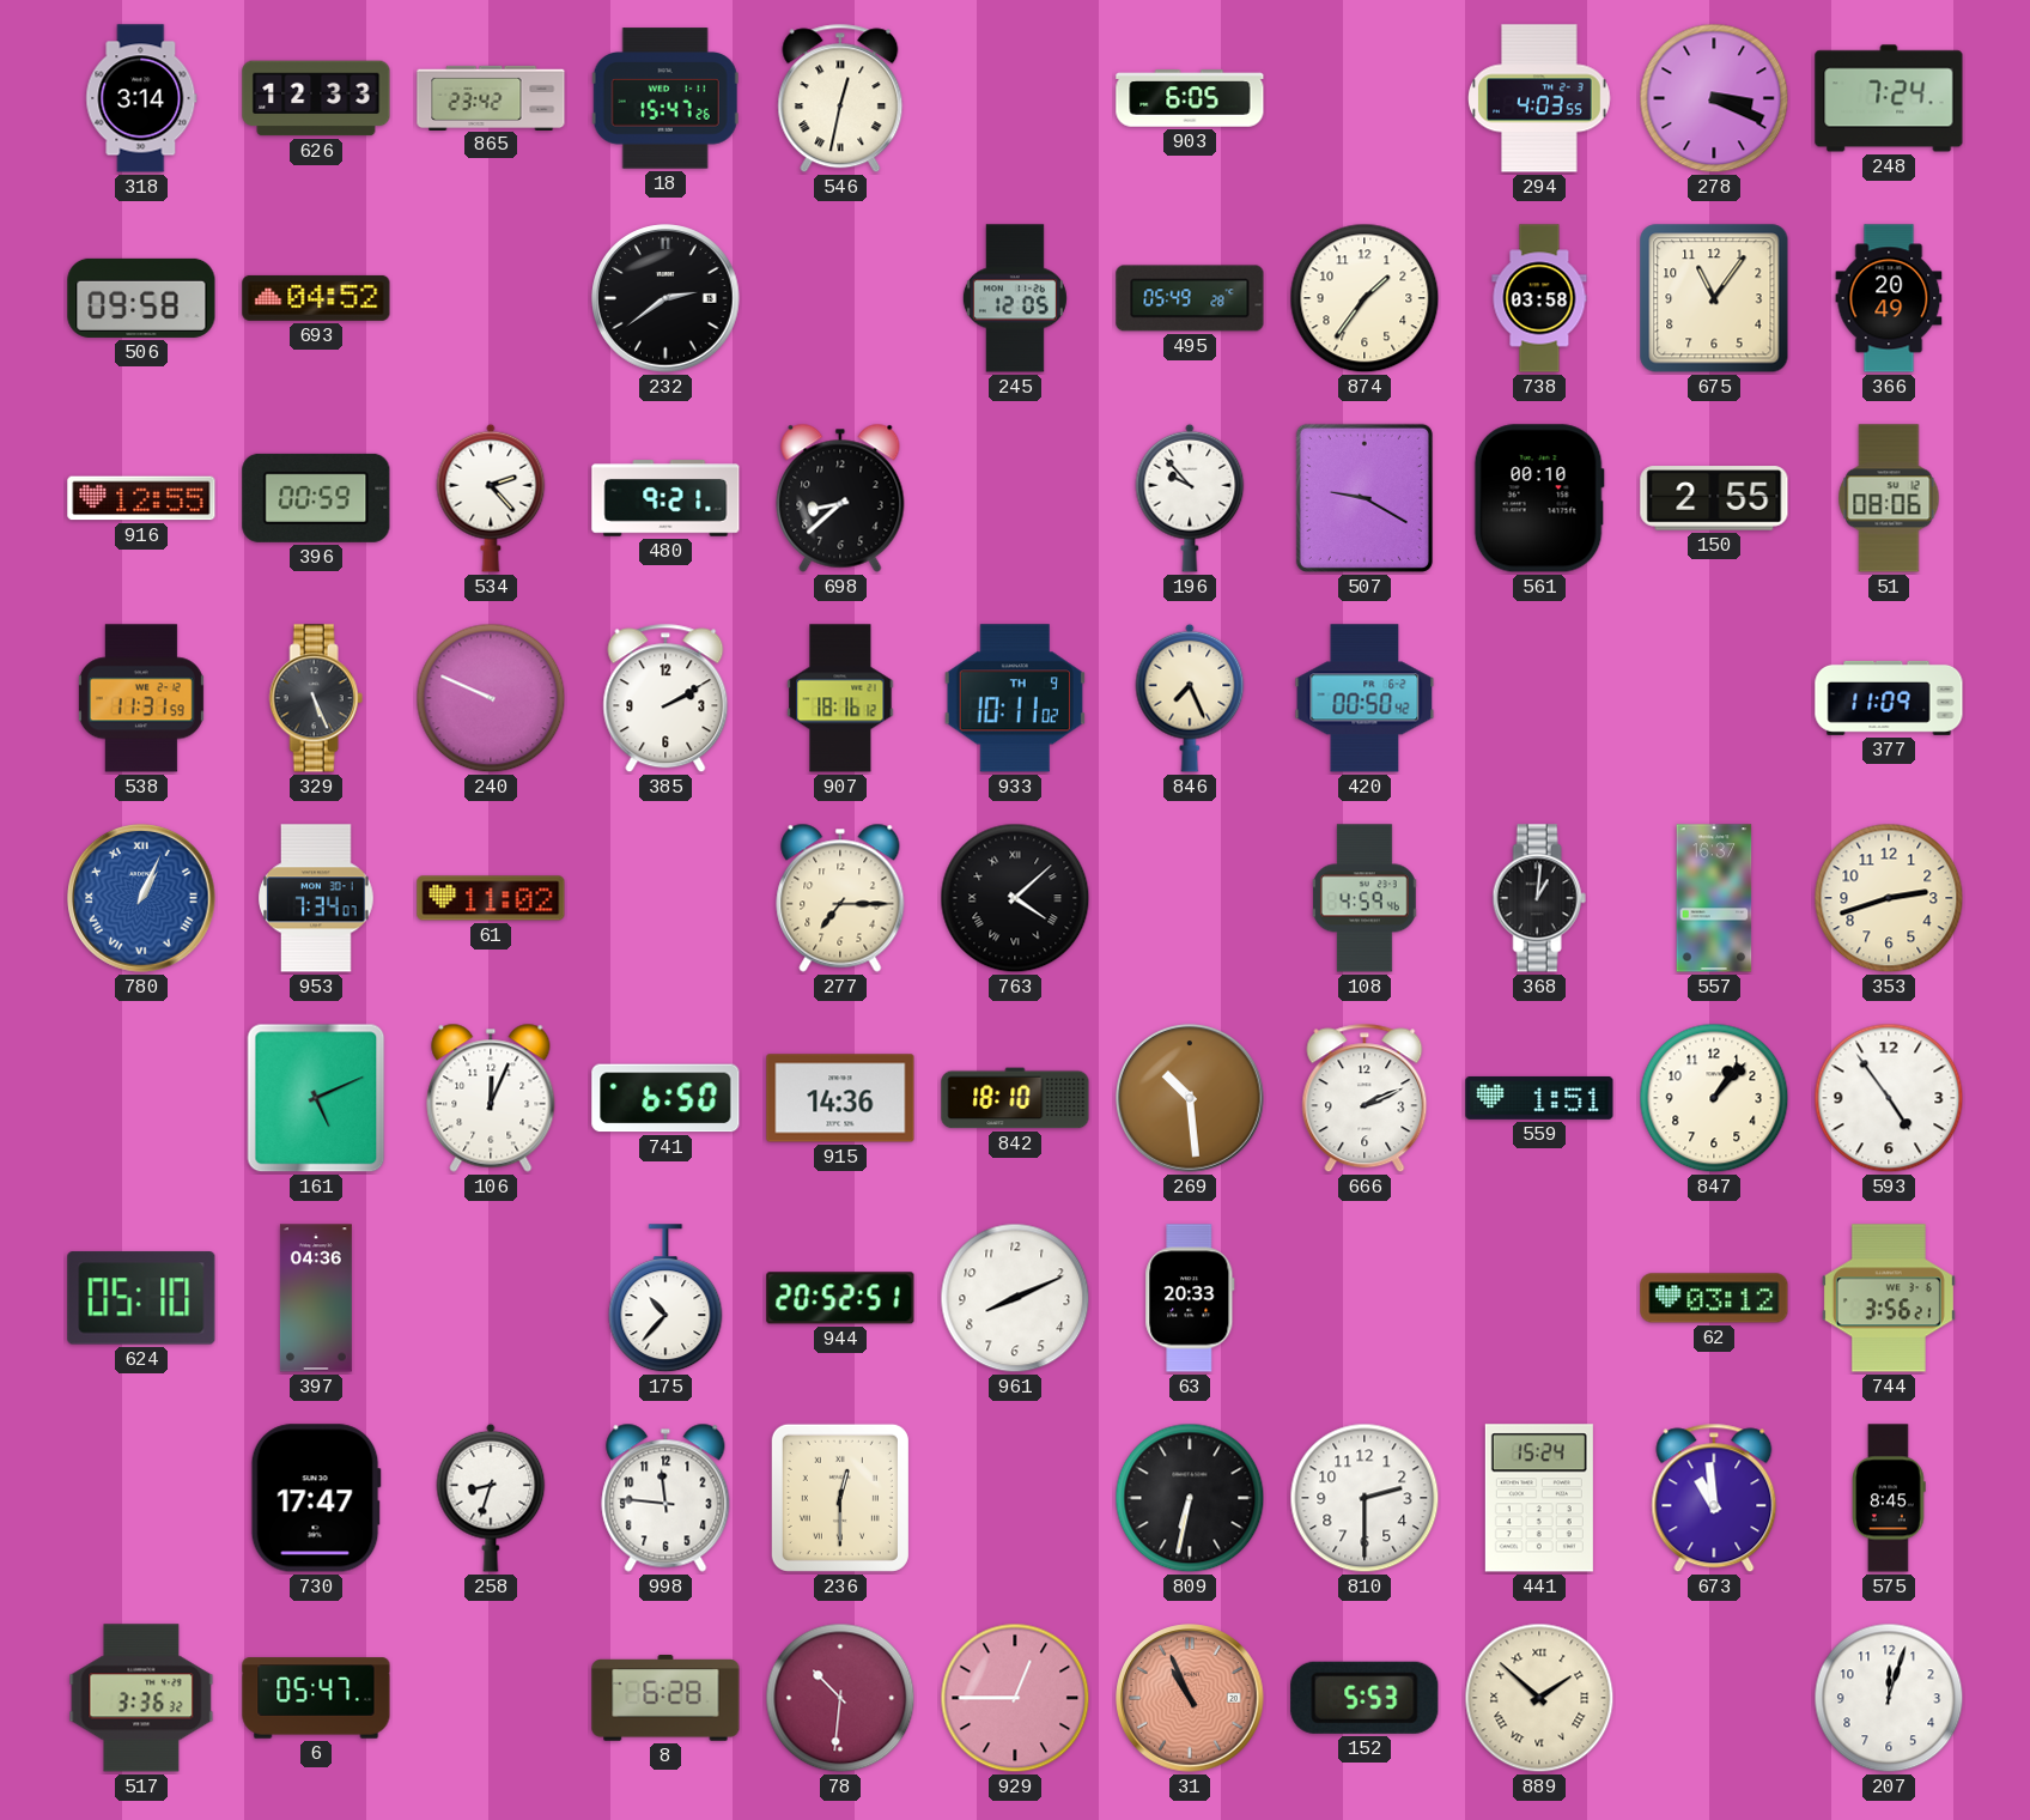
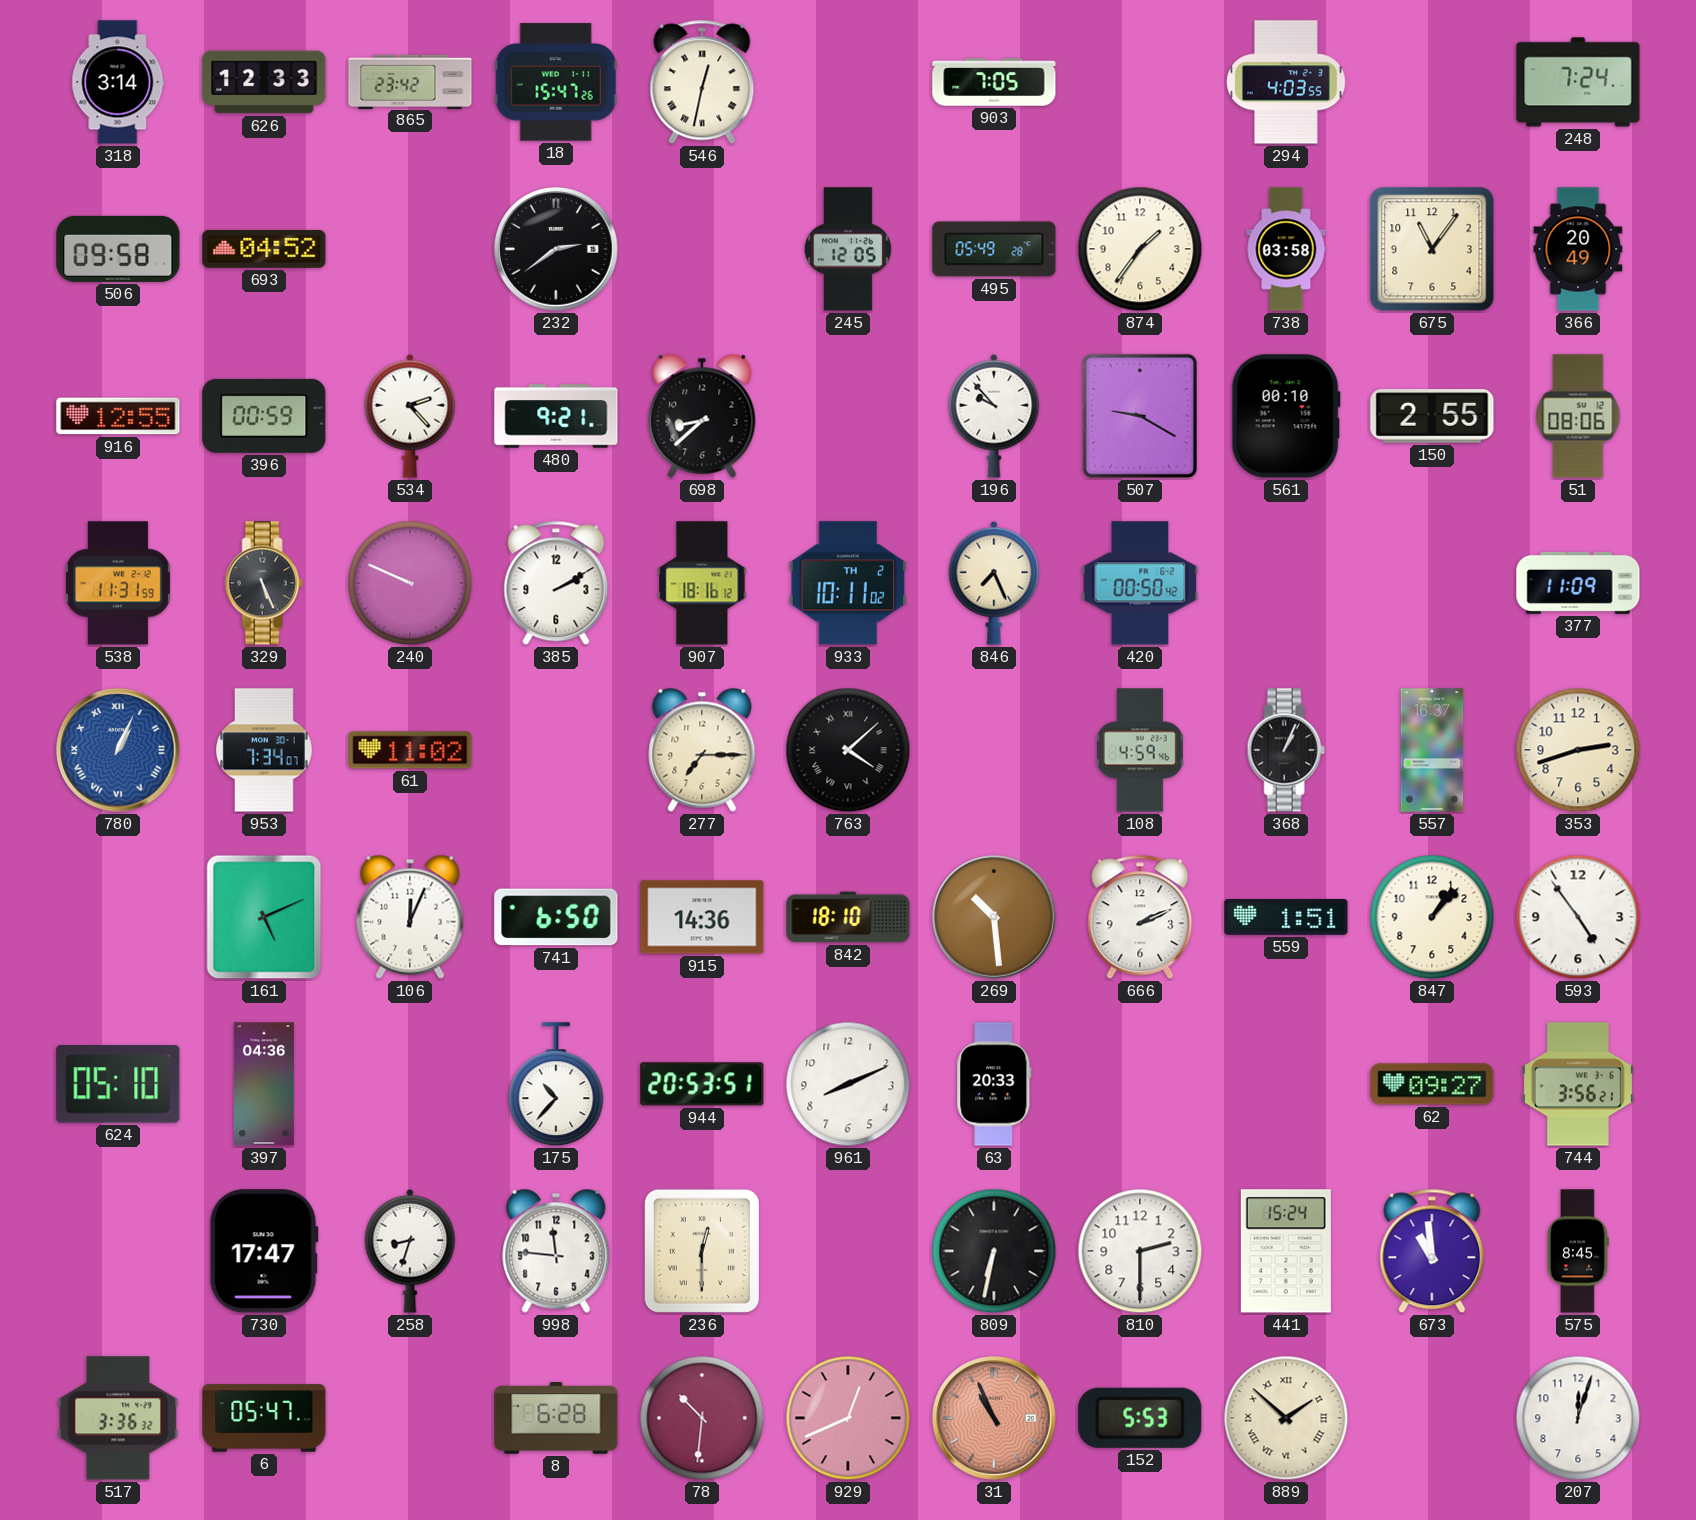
903: 6:05 -> 7:05 (994, 82)
278: 3:19 -> none (1714, 98)
933 date: TH 9 -> TH 2 (848, 583)
368: 1:01 -> 1:04 (1286, 750)
944: 20:52 -> 20:53 (702, 1084)
62: 03:12 -> 09:27 (1432, 1084)
929: 12:45 -> 12:41 (848, 1418)
